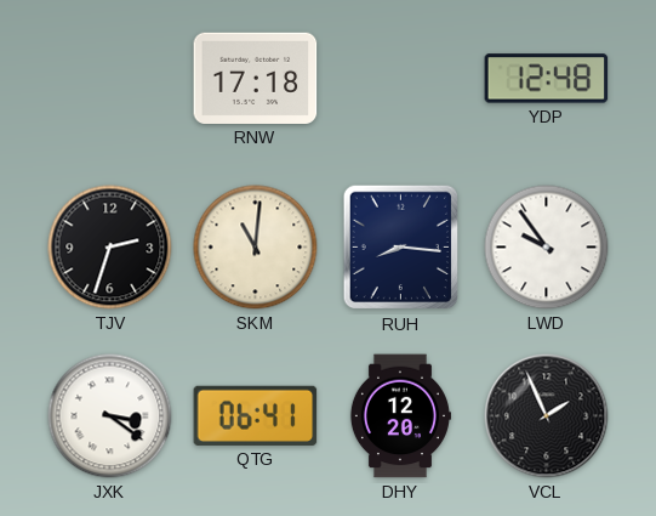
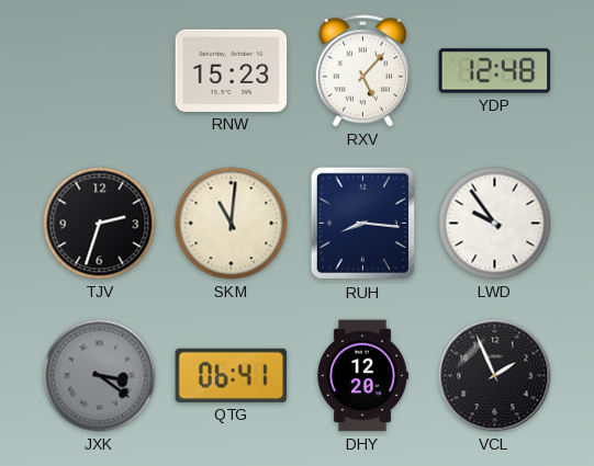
RNW: 17:18 -> 15:23 (232, 70)
RXV: none -> 5:07 (362, 71)
JXK dial: white -> grey (100, 376)
